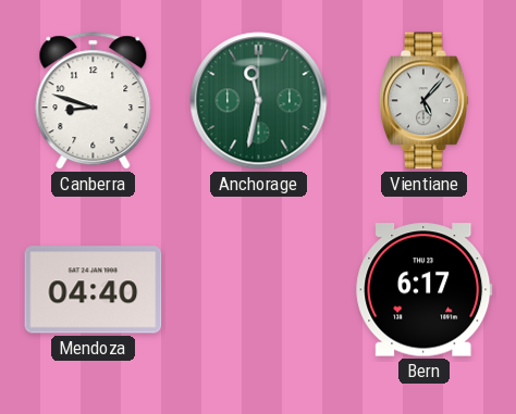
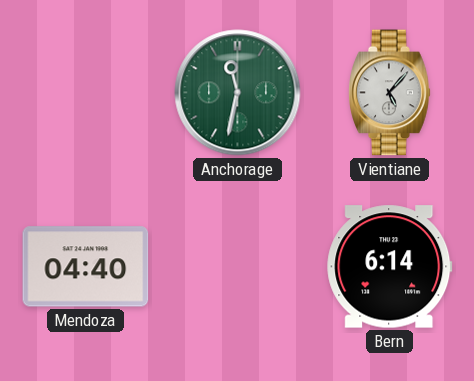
Canberra: 8:48 -> none (94, 101)
Bern: 6:17 -> 6:14 (390, 267)
